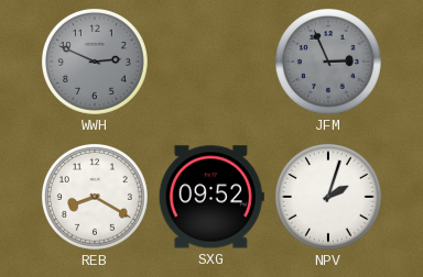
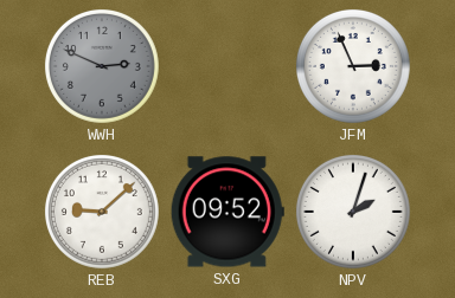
JFM dial: grey -> white (353, 66)
REB: 8:20 -> 9:08 (102, 212)
